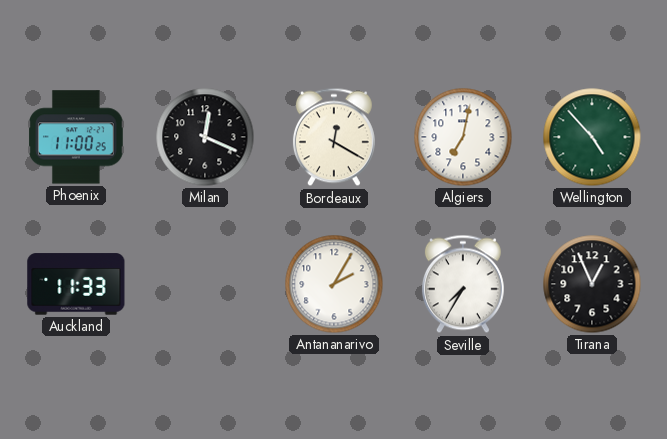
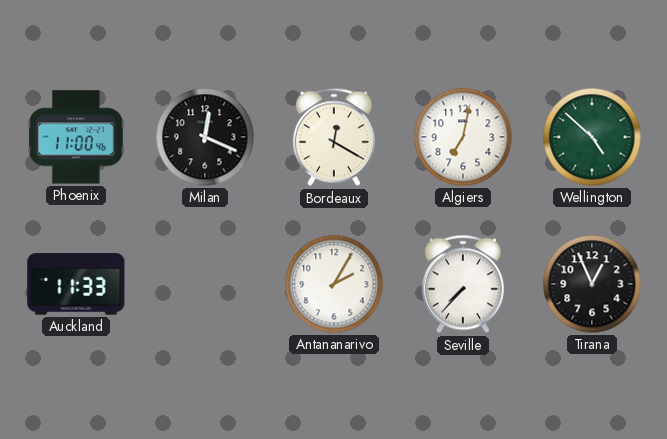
Phoenix: 11:00:25 -> 11:00:46 (77, 137)
Wellington: 4:53 -> 4:52 (592, 137)
Seville: 7:35 -> 7:37 (463, 284)
